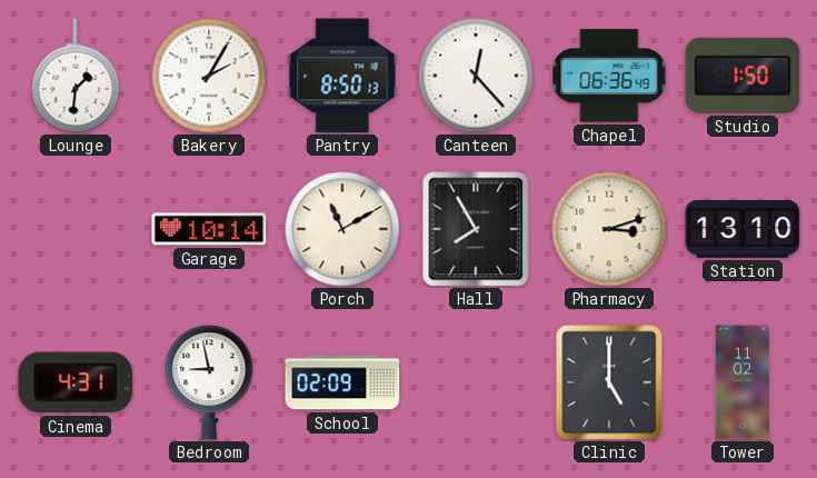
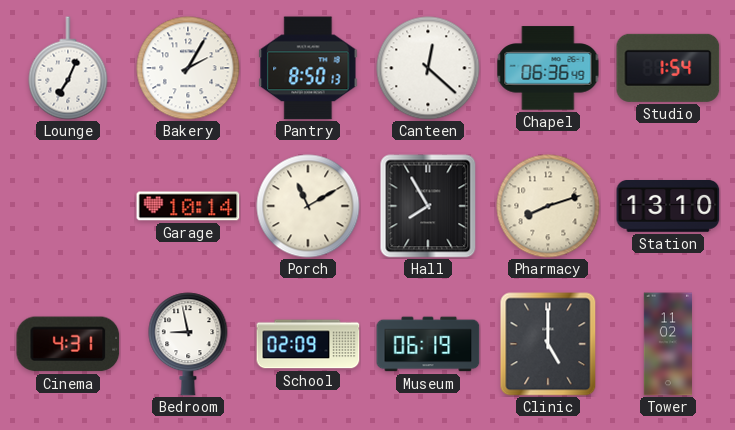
Lounge: 1:31 -> 7:04 (68, 68)
Canteen: 12:23 -> 12:22 (428, 68)
Studio: 1:50 -> 1:54 (668, 68)
Pharmacy: 3:12 -> 8:12 (548, 206)
Museum: none -> 06:19 (428, 344)
